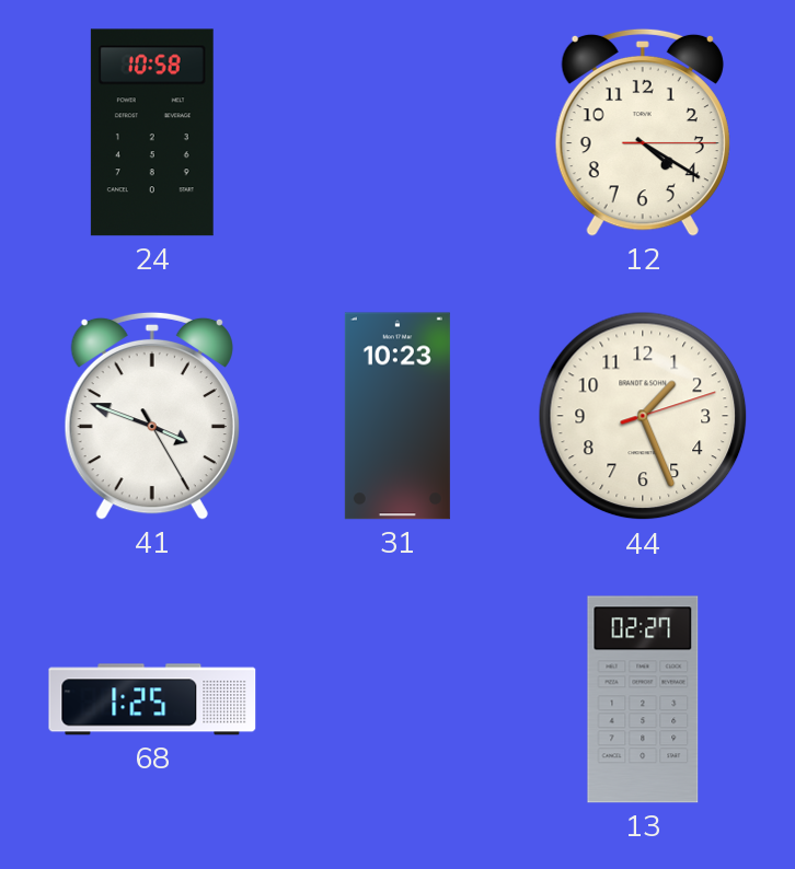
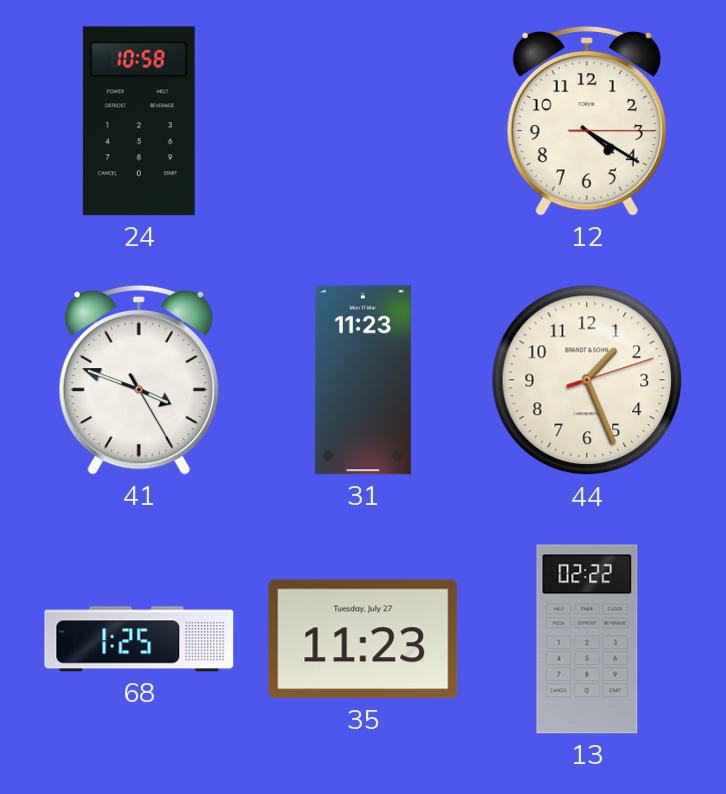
31: 10:23 -> 11:23 (363, 380)
35: none -> 11:23 (363, 639)
13: 02:27 -> 02:22 (587, 639)
